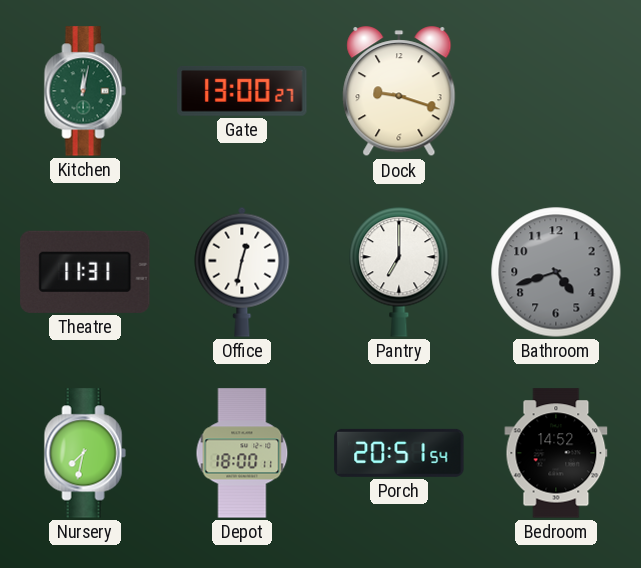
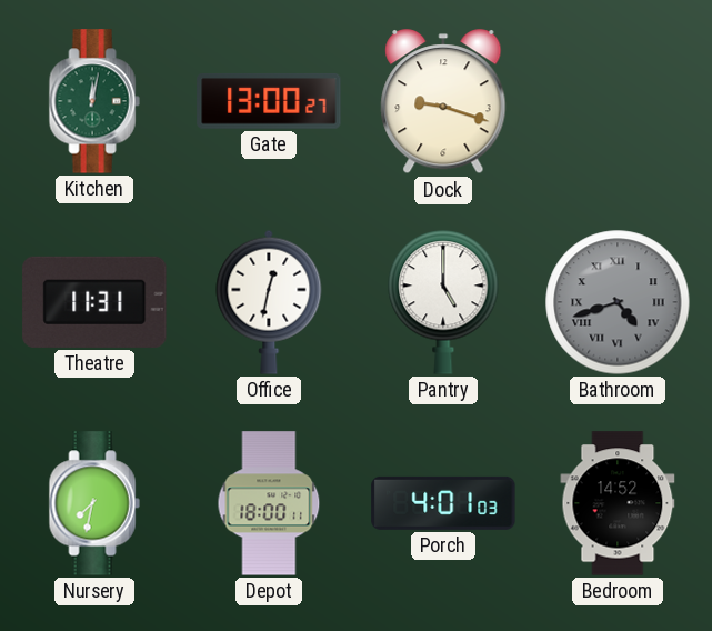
Pantry: 7:00 -> 5:00 (443, 302)
Bathroom numerals: Arabic -> Roman (618, 302)
Porch: 20:51 -> 4:01 (443, 503)
